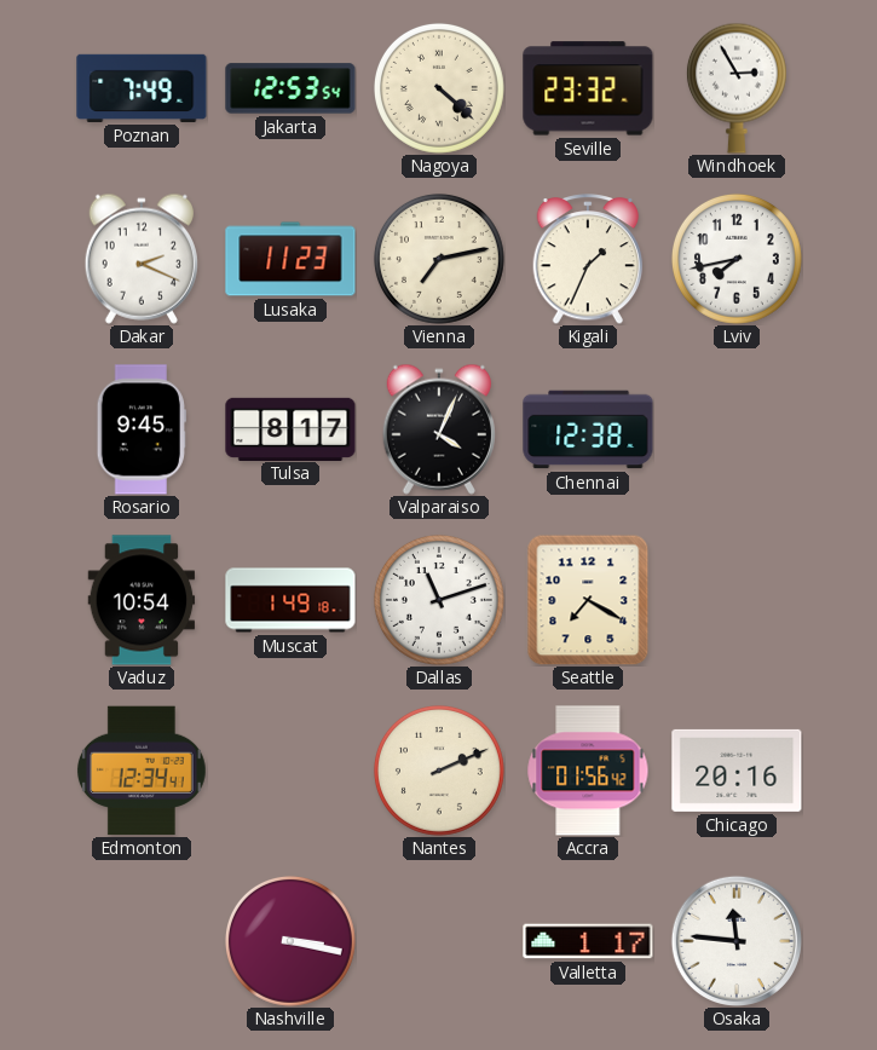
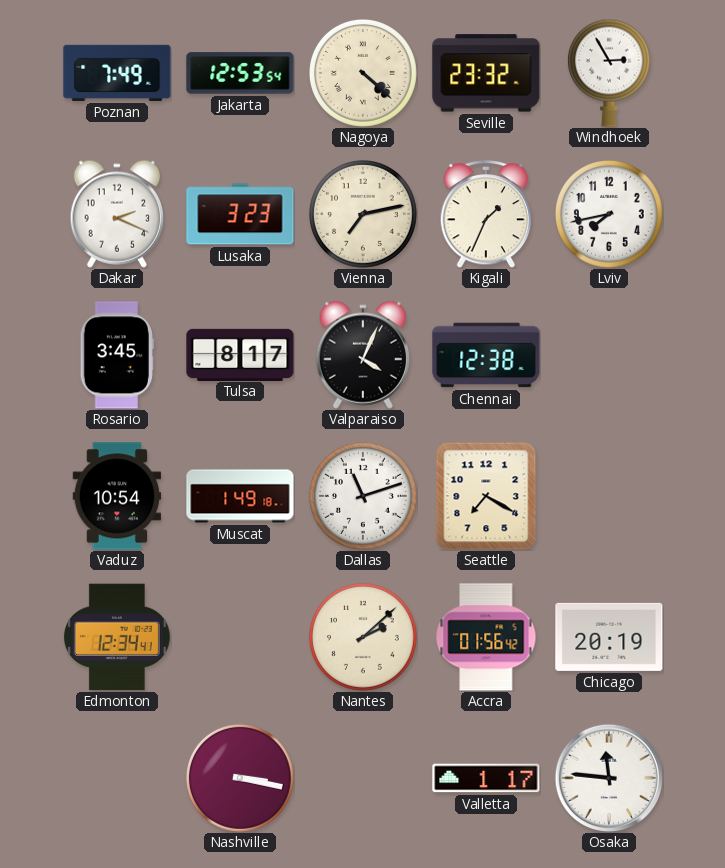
Lusaka: 11:23 -> 3:23 (240, 214)
Rosario: 9:45 -> 3:45 (117, 355)
Nantes: 2:11 -> 2:08 (363, 637)
Chicago: 20:16 -> 20:19 (609, 637)
